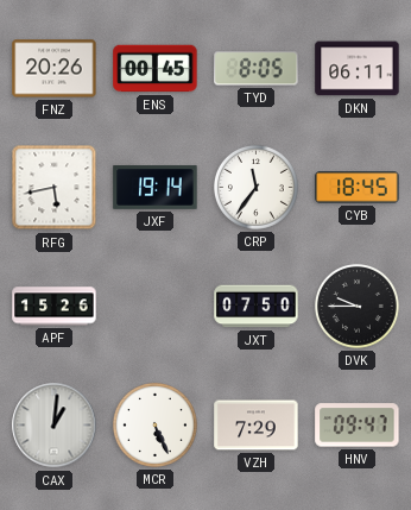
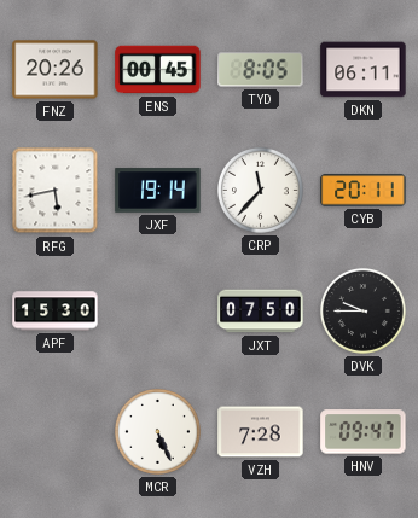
CRP: 11:36 -> 11:37 (260, 190)
CYB: 18:45 -> 20:11 (364, 191)
APF: 15:26 -> 15:30 (56, 312)
CAX: 1:01 -> none (55, 426)
VZH: 7:29 -> 7:28 (261, 432)
